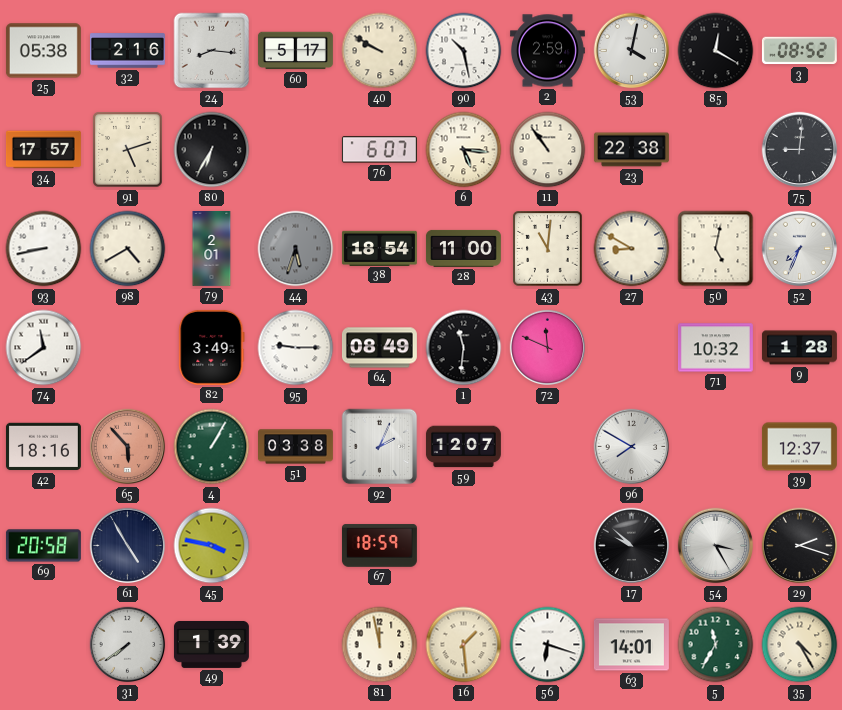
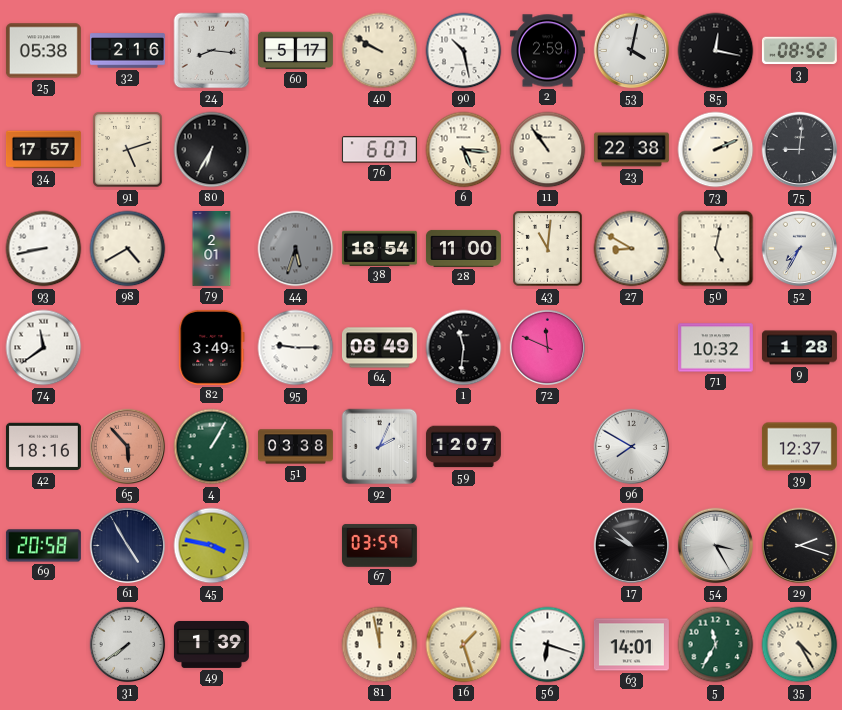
85: 12:20 -> 12:17 (716, 51)
73: none -> 2:11 (716, 150)
52: 7:34 -> 7:35 (800, 249)
67: 18:59 -> 03:59 (379, 546)
16: 1:29 -> 1:27 (464, 645)
